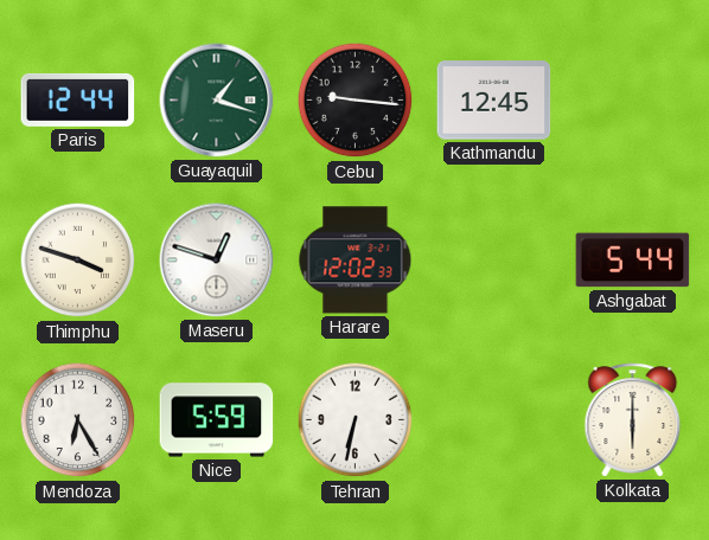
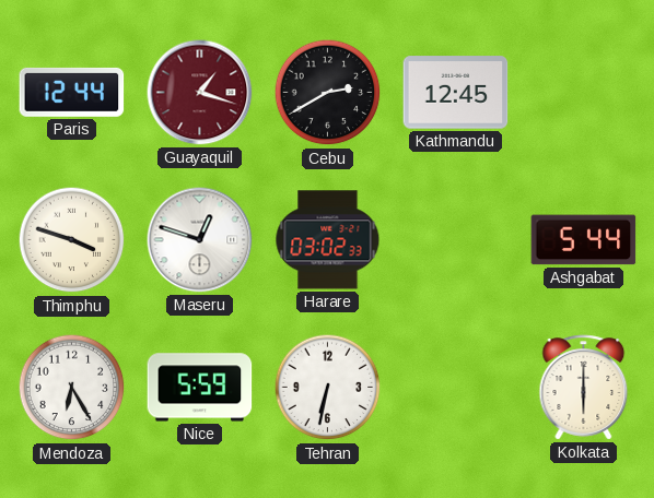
Guayaquil dial: green -> burgundy (200, 93)
Cebu: 9:16 -> 2:40 (328, 93)
Harare: 12:02 -> 03:02 (328, 240)
